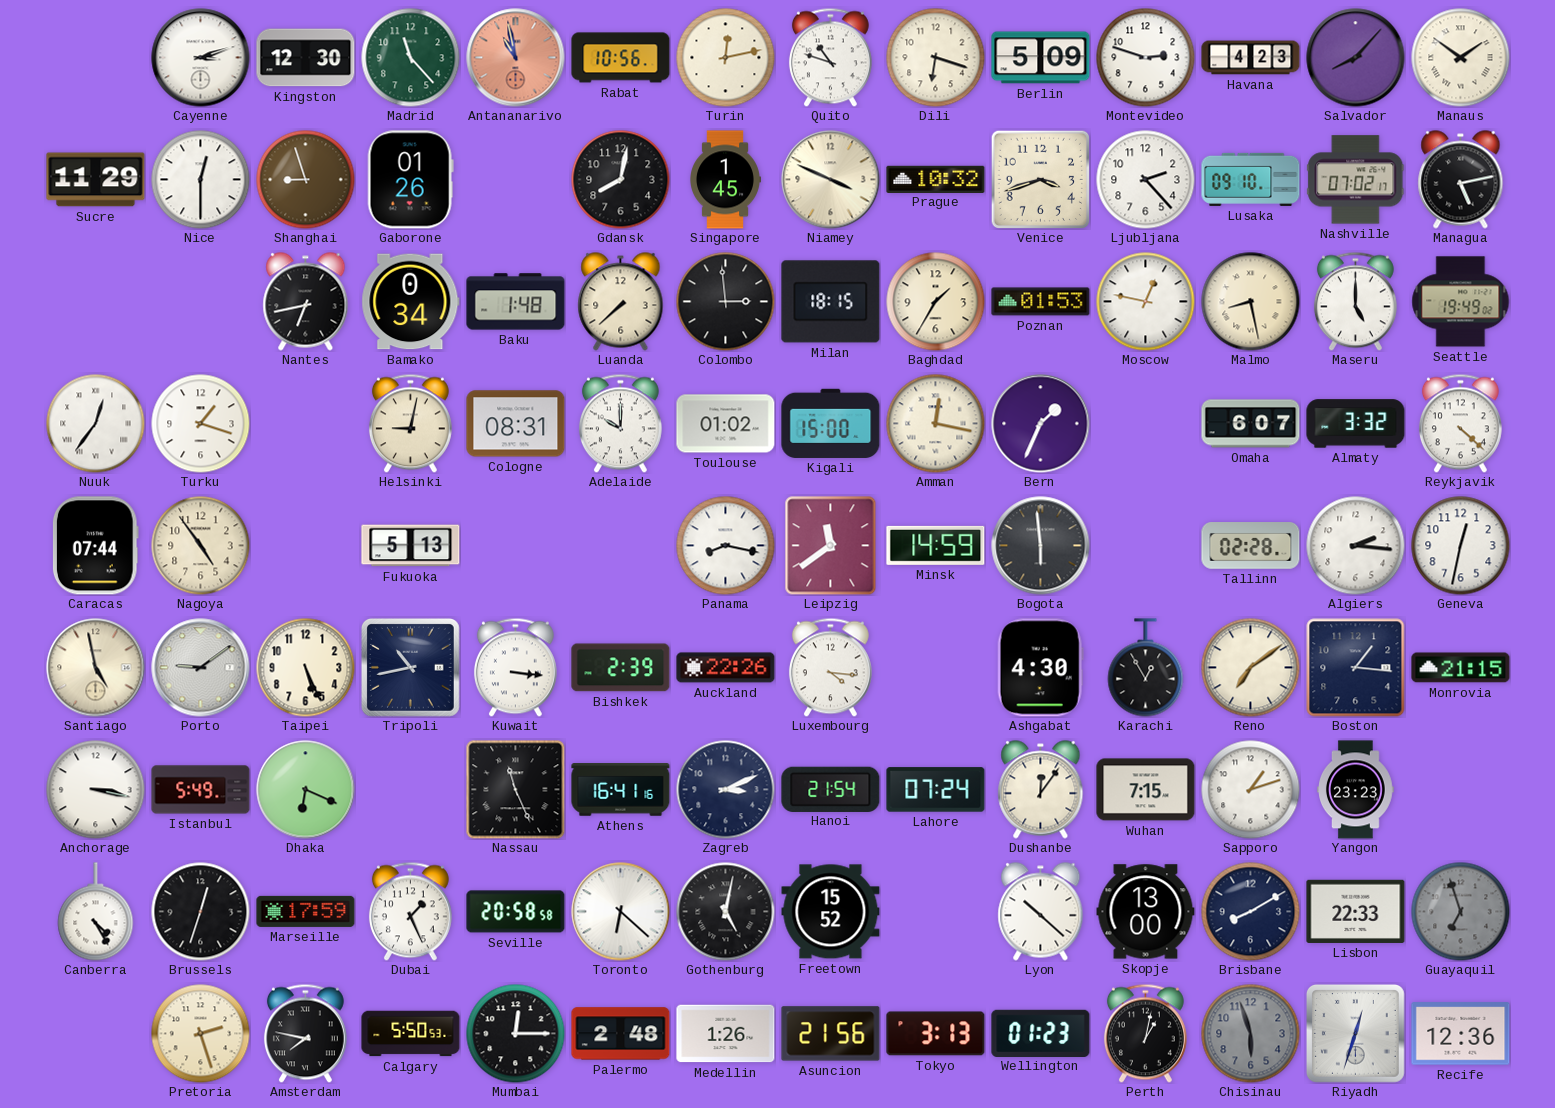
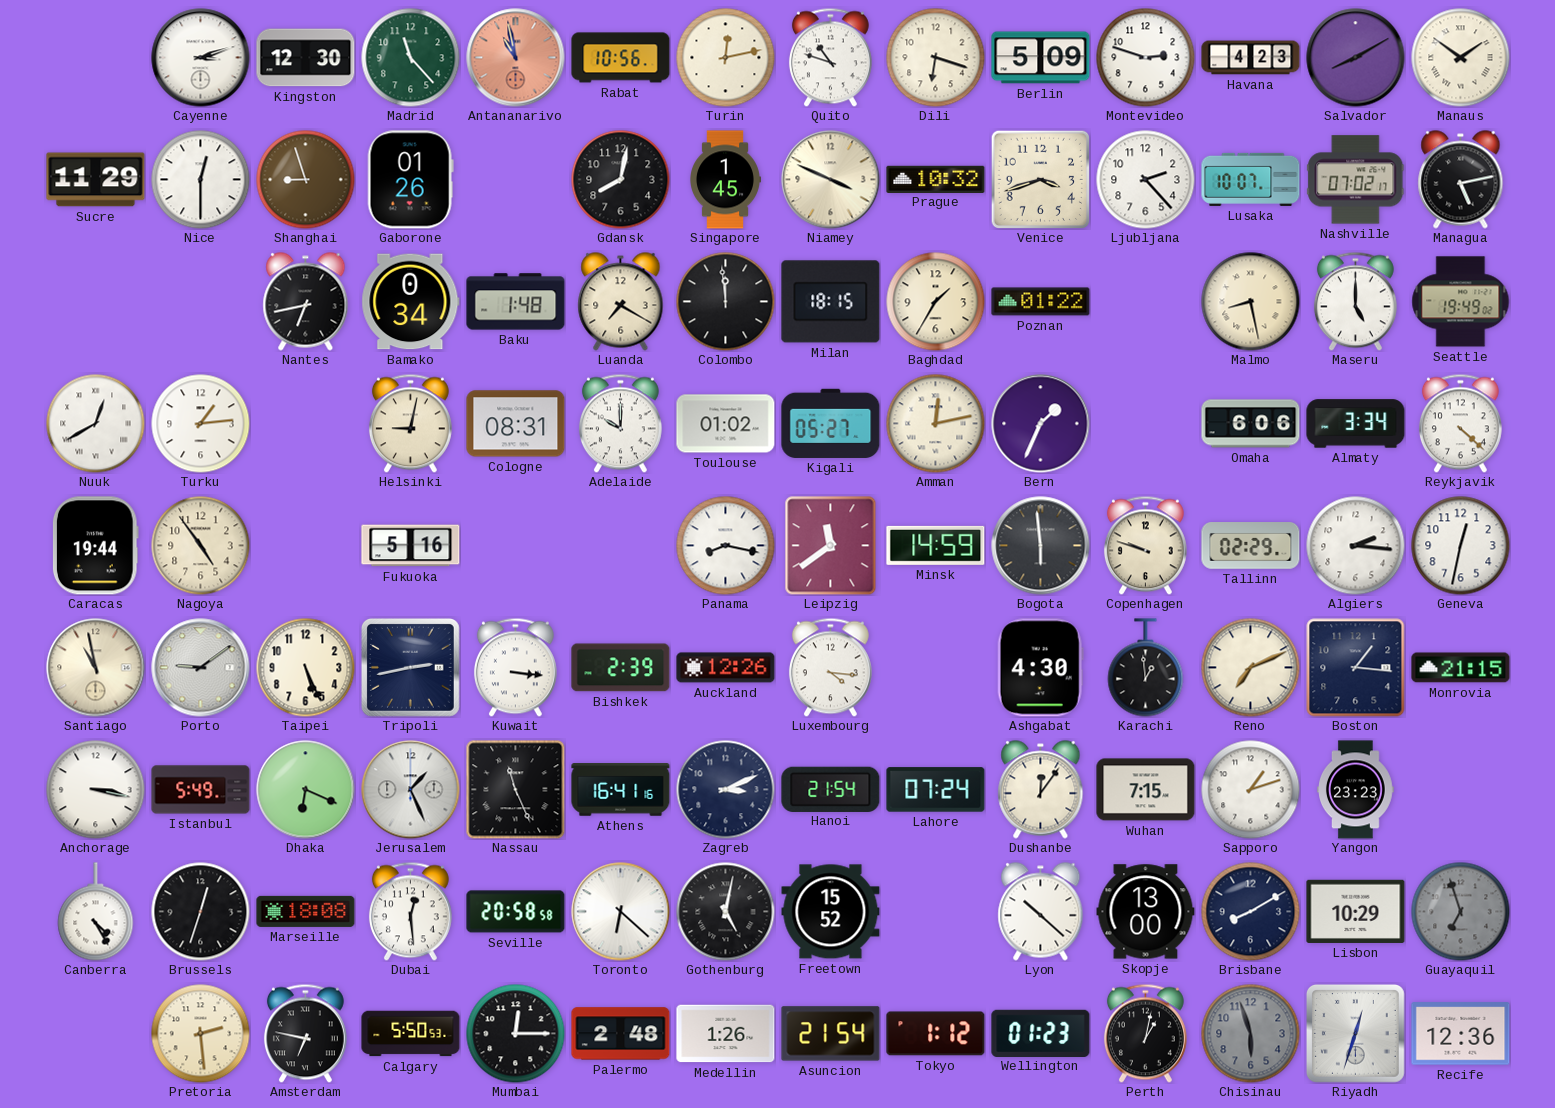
Salvador: 8:07 -> 8:10 (1356, 58)
Lusaka: 09:10 -> 10:07 (1251, 179)
Luanda: 7:38 -> 7:20 (621, 302)
Colombo: 2:59 -> 11:59 (726, 302)
Poznan: 01:53 -> 01:22 (1041, 302)
Moscow: 12:47 -> none (1146, 302)
Nuuk: 12:36 -> 12:40 (96, 424)
Turku: 1:18 -> 1:14 (201, 424)
Kigali: 15:00 -> 05:27 (831, 423)
Amman: 12:17 -> 12:13 (936, 424)
Omaha: 6:07 -> 6:06 (1251, 424)
Almaty: 3:32 -> 3:34 (1356, 424)
Caracas: 07:44 -> 19:44 (95, 546)
Fukuoka: 5:13 -> 5:16 (411, 546)
Copenhagen: none -> 9:48 (1145, 545)
Tallinn: 02:28 -> 02:29 (1251, 546)
Santiago: 4:58 -> 10:58 (96, 668)
Tripoli: 10:43 -> 2:43 (410, 667)
Auckland: 22:26 -> 12:26 (726, 668)
Karachi: 12:55 -> 12:59 (1146, 668)
Reno: 7:09 -> 7:11 (1251, 668)
Jerusalem: none -> 1:26 (411, 790)
Marseille: 17:59 -> 18:08 (306, 911)
Dubai: 1:26 -> 12:29 (410, 911)
Lisbon: 22:33 -> 10:29 (1356, 911)
Pretoria: 2:27 -> 2:29 (201, 1034)
Amsterdam: 7:47 -> 6:47 (305, 1033)
Asuncion: 21:56 -> 21:54 (831, 1034)
Tokyo: 3:13 -> 1:12 (936, 1034)
